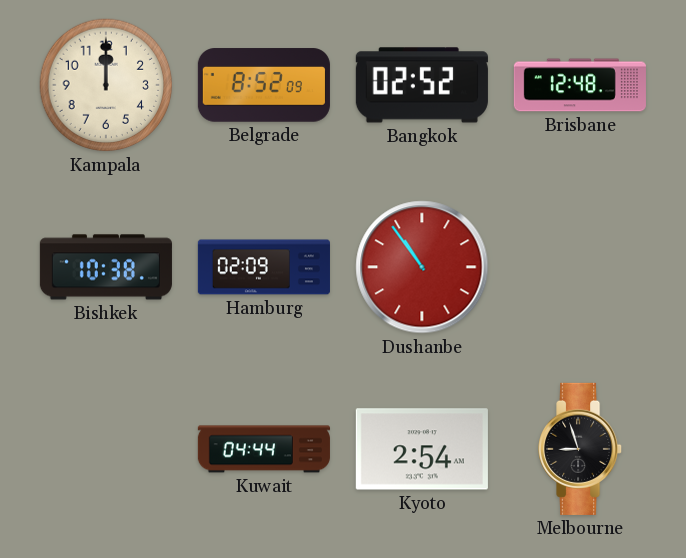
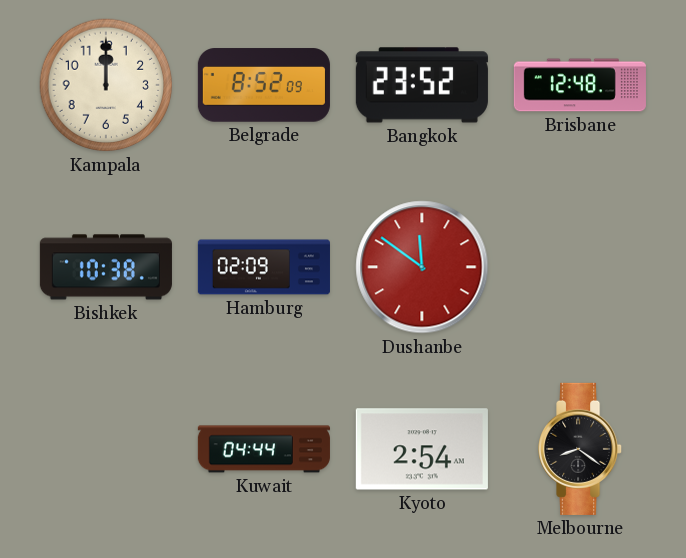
Bangkok: 02:52 -> 23:52 (422, 85)
Dushanbe: 10:54 -> 11:51 (422, 267)
Melbourne: 8:57 -> 8:21 (581, 449)
